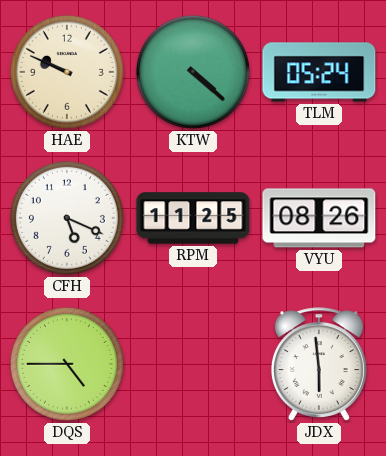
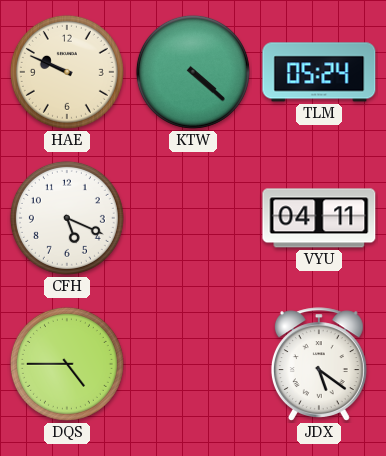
RPM: 11:25 -> none (193, 218)
VYU: 08:26 -> 04:11 (319, 218)
JDX: 5:59 -> 5:21 (319, 364)
